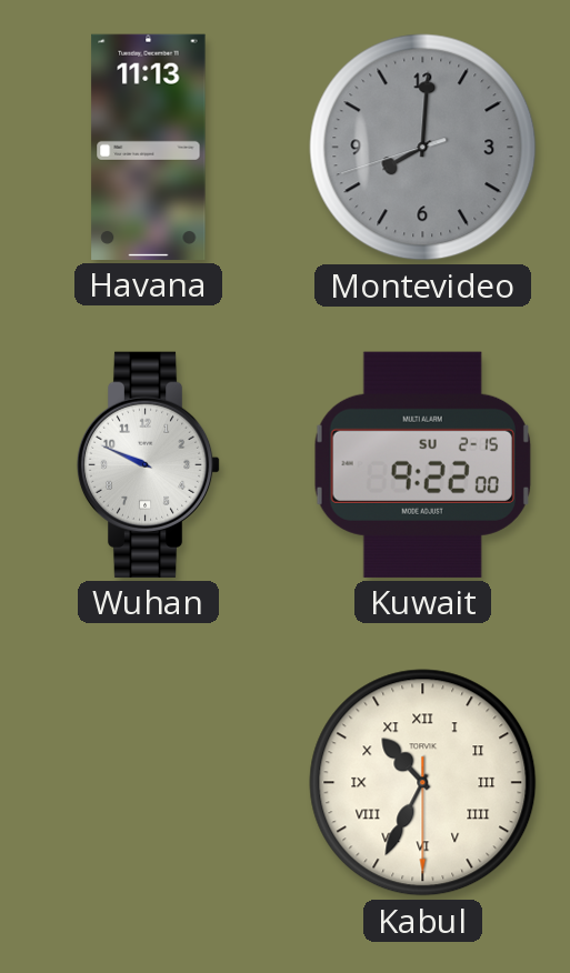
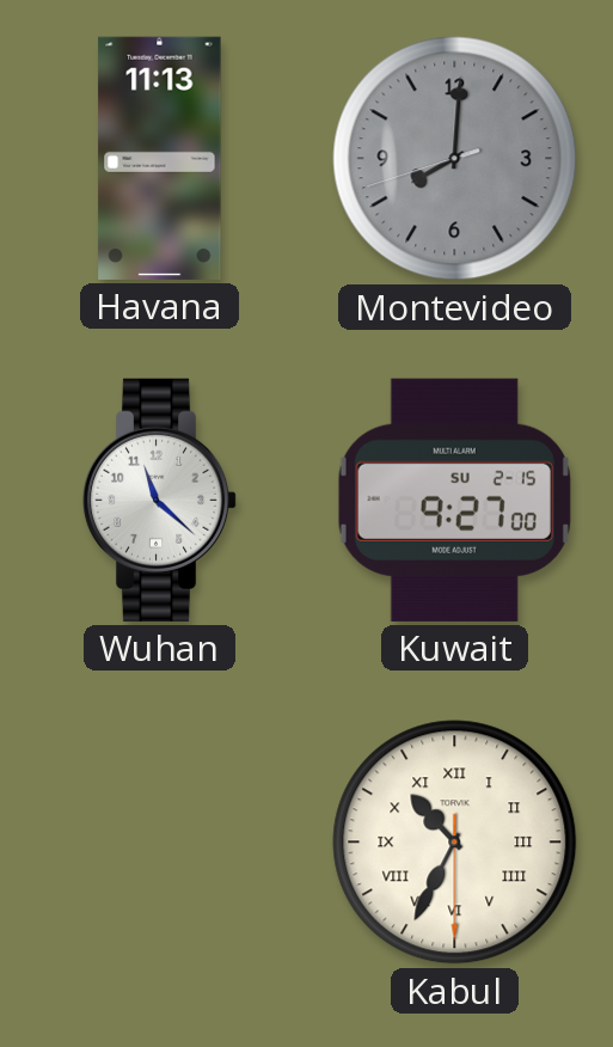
Wuhan: 9:49 -> 11:22 (160, 500)
Kuwait: 9:22 -> 9:27 (454, 500)
